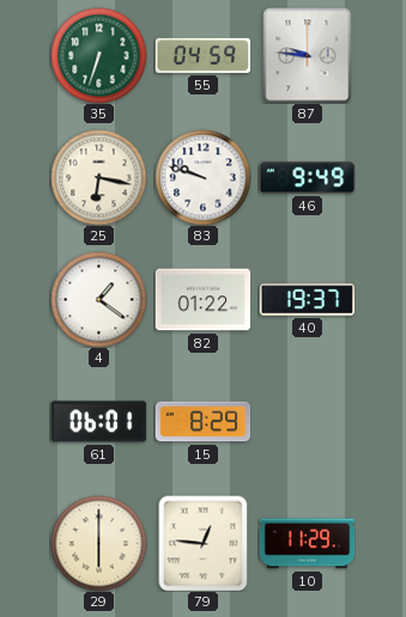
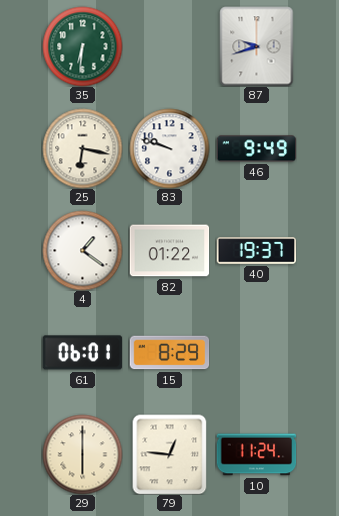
35: 6:33 -> 6:31 (82, 46)
55: 04:59 -> none (202, 55)
87: 9:46 -> 9:42 (257, 46)
10: 11:29 -> 11:24 (256, 455)
